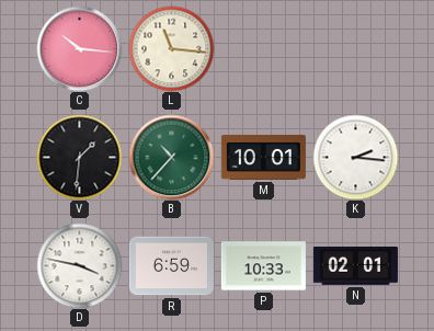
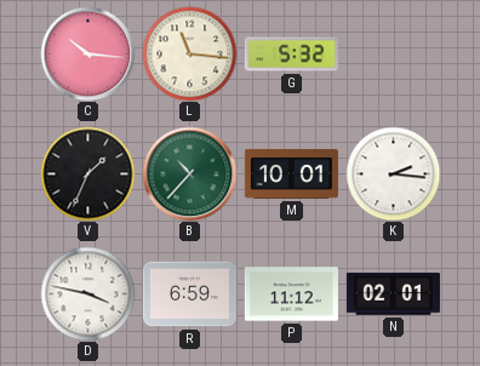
G: none -> 5:32 (291, 55)
V: 1:31 -> 1:34 (87, 173)
P: 10:33 -> 11:12 (291, 294)
